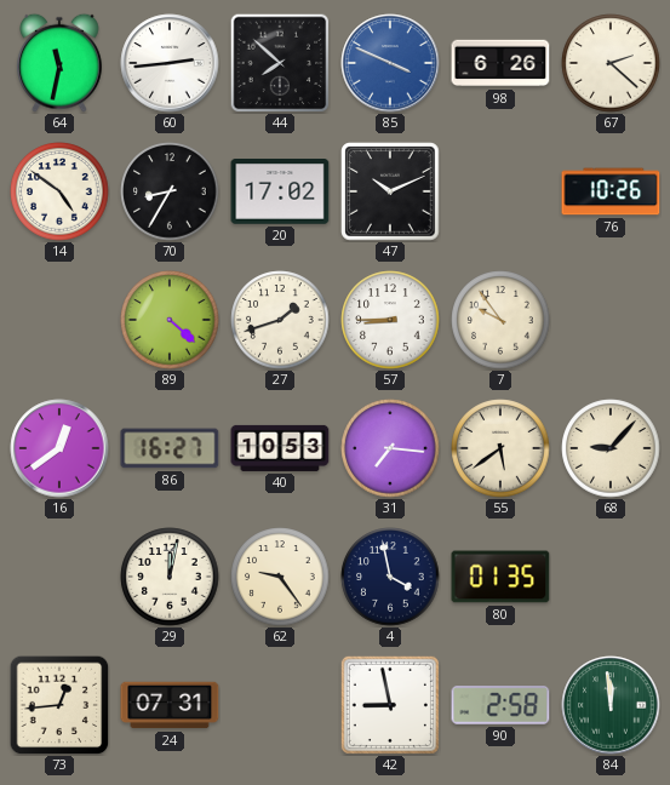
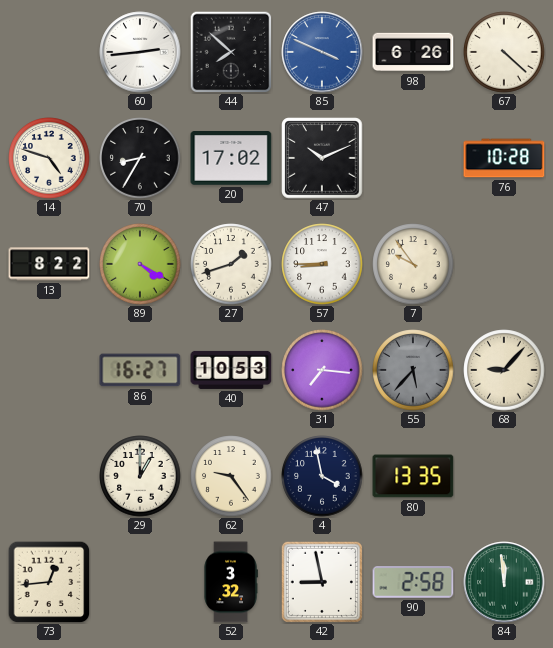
64: 11:32 -> none (61, 63)
67: 2:22 -> 4:22 (504, 52)
14: 4:51 -> 4:48 (49, 158)
76: 10:26 -> 10:28 (504, 158)
13: none -> 8:22 (49, 264)
89: 4:22 -> 4:20 (140, 264)
16: 12:39 -> none (59, 448)
55: 5:39 -> 5:37 (413, 370)
55 dial: cream -> grey (413, 370)
29: 12:02 -> 1:00 (140, 476)
80: 01:35 -> 13:35 (413, 476)
24: 07:31 -> none (170, 705)
52: none -> 3:32 (231, 582)
